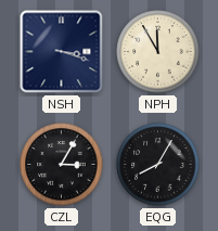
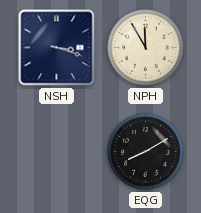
CZL: 3:05 -> none (62, 165)
EQG: 8:05 -> 8:10 (146, 152)
